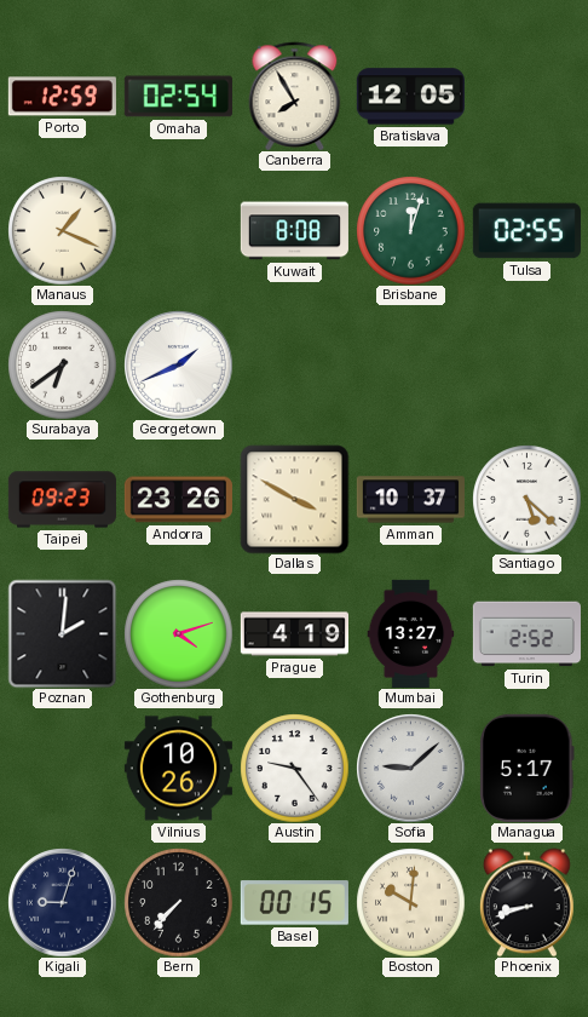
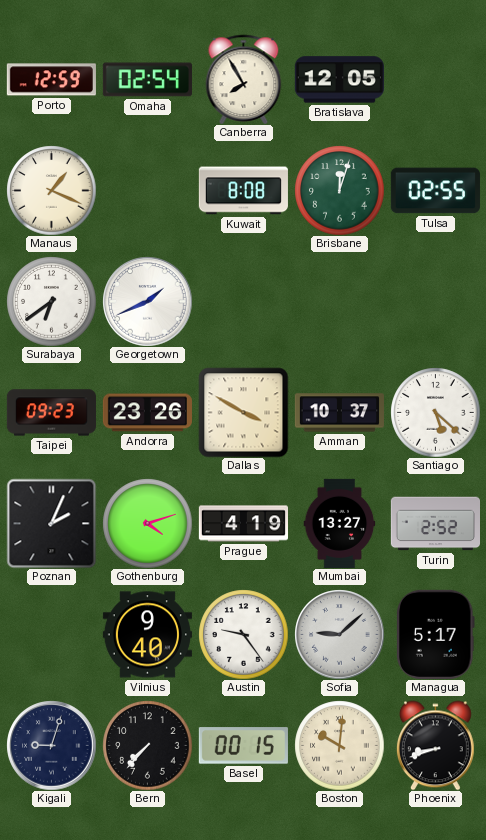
Poznan: 2:01 -> 2:04 (51, 523)
Vilnius: 10:26 -> 9:40 (147, 635)
